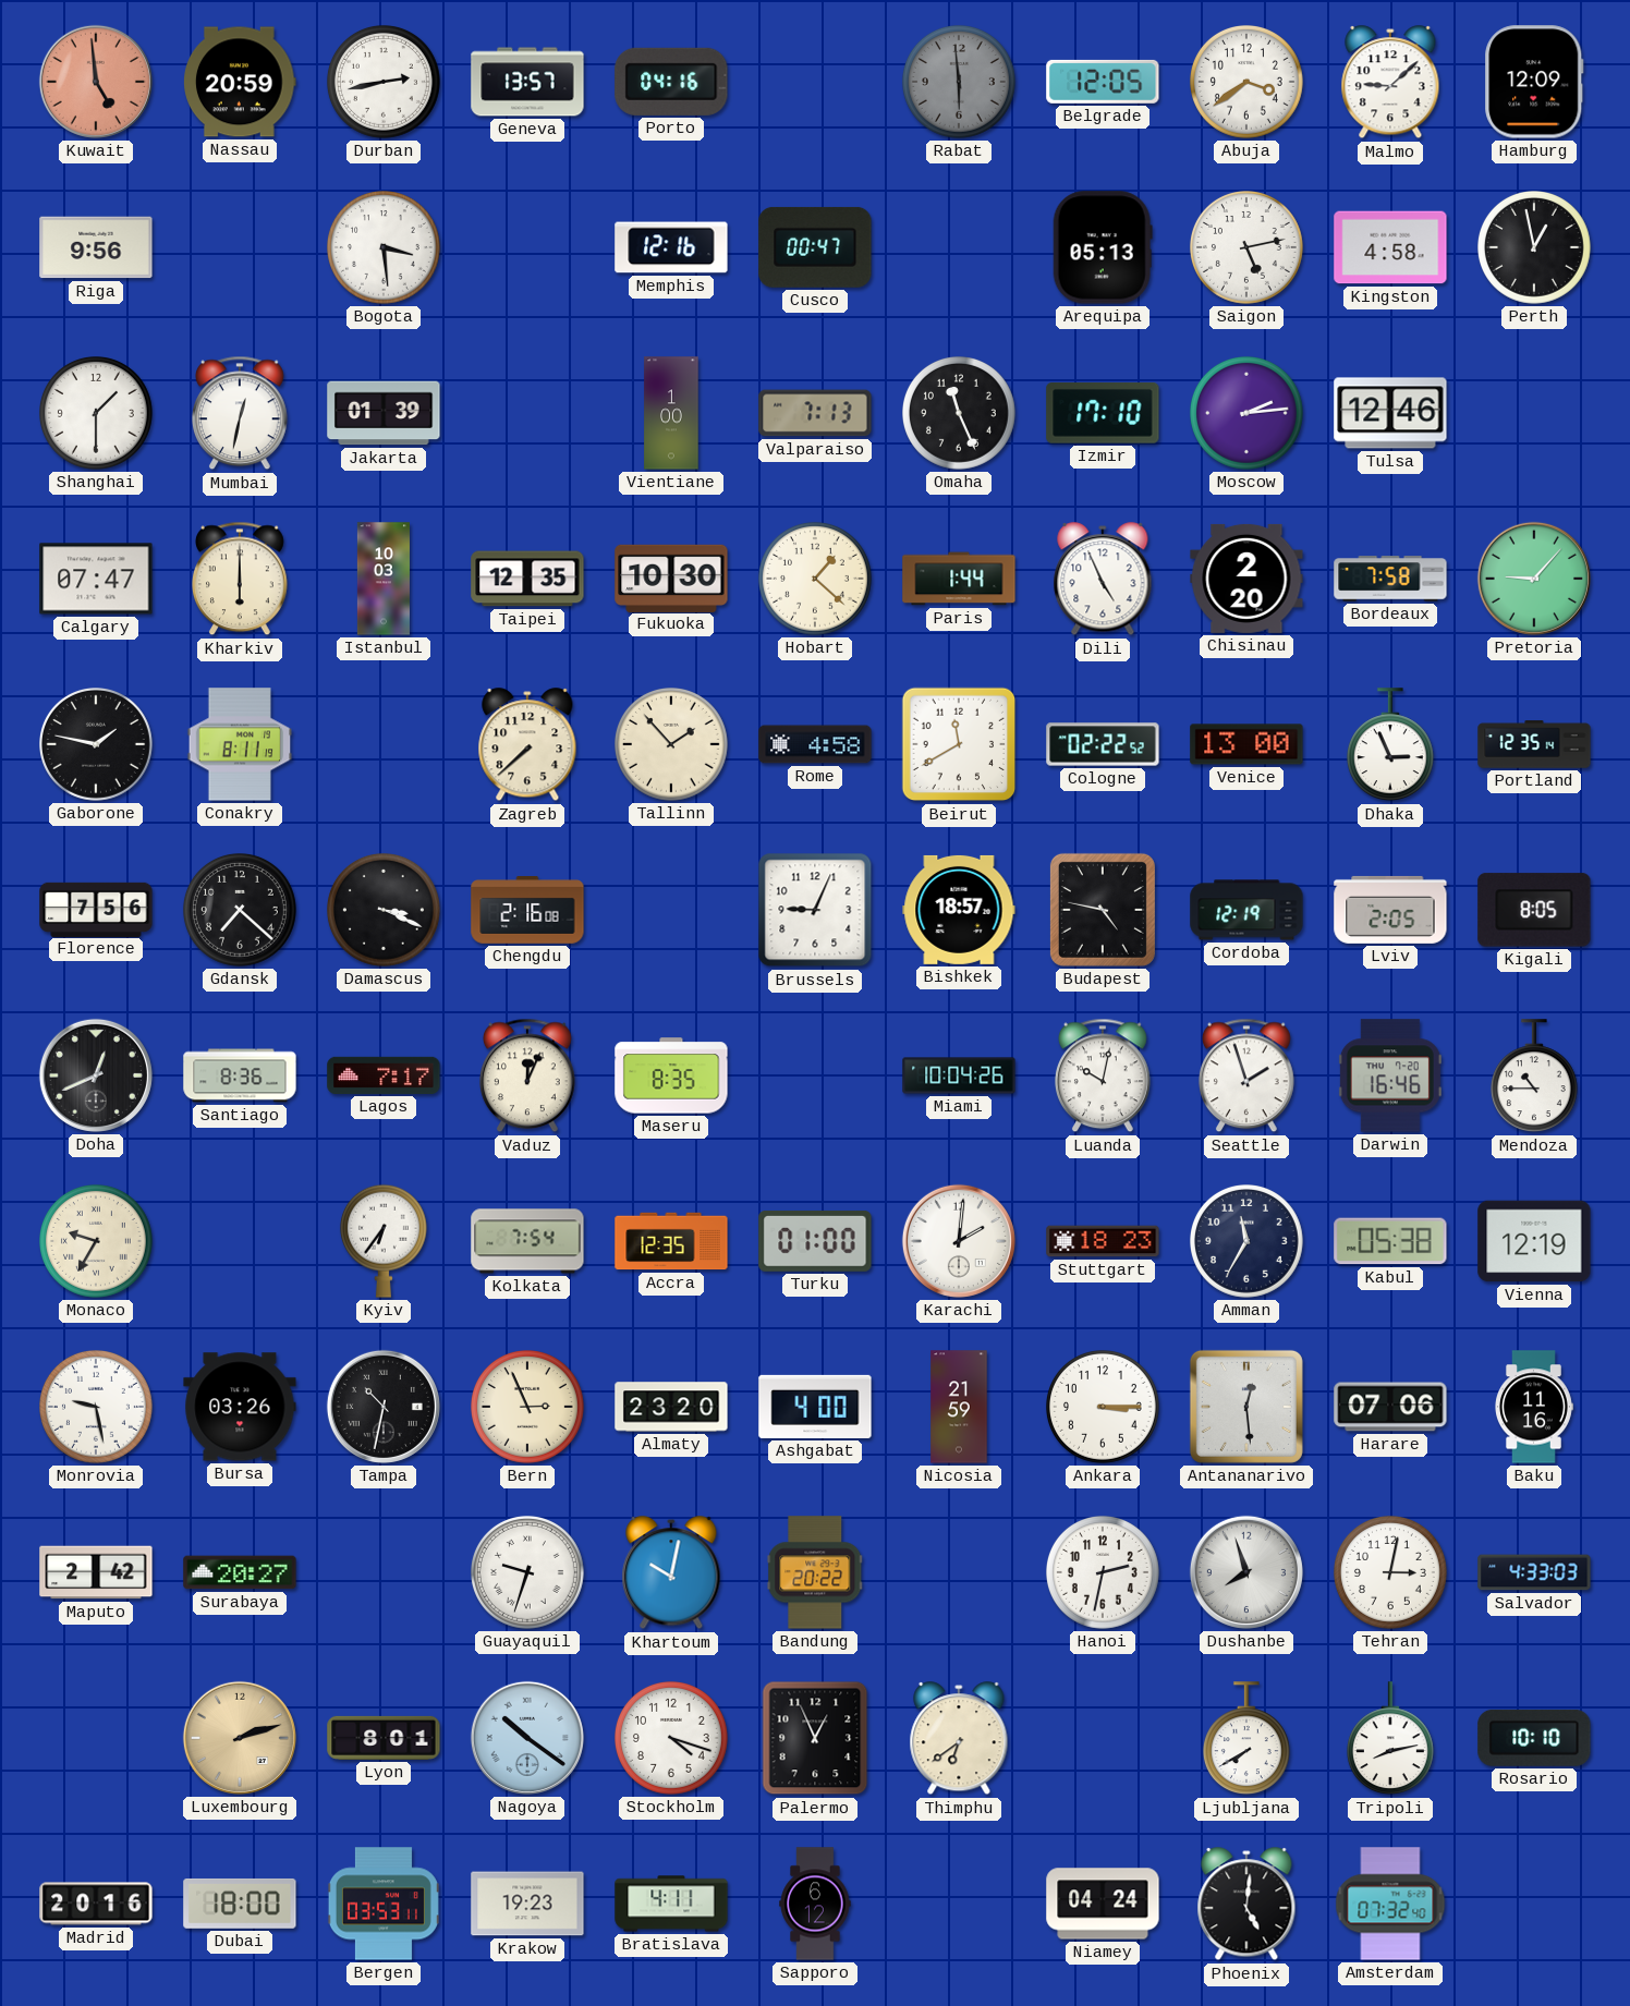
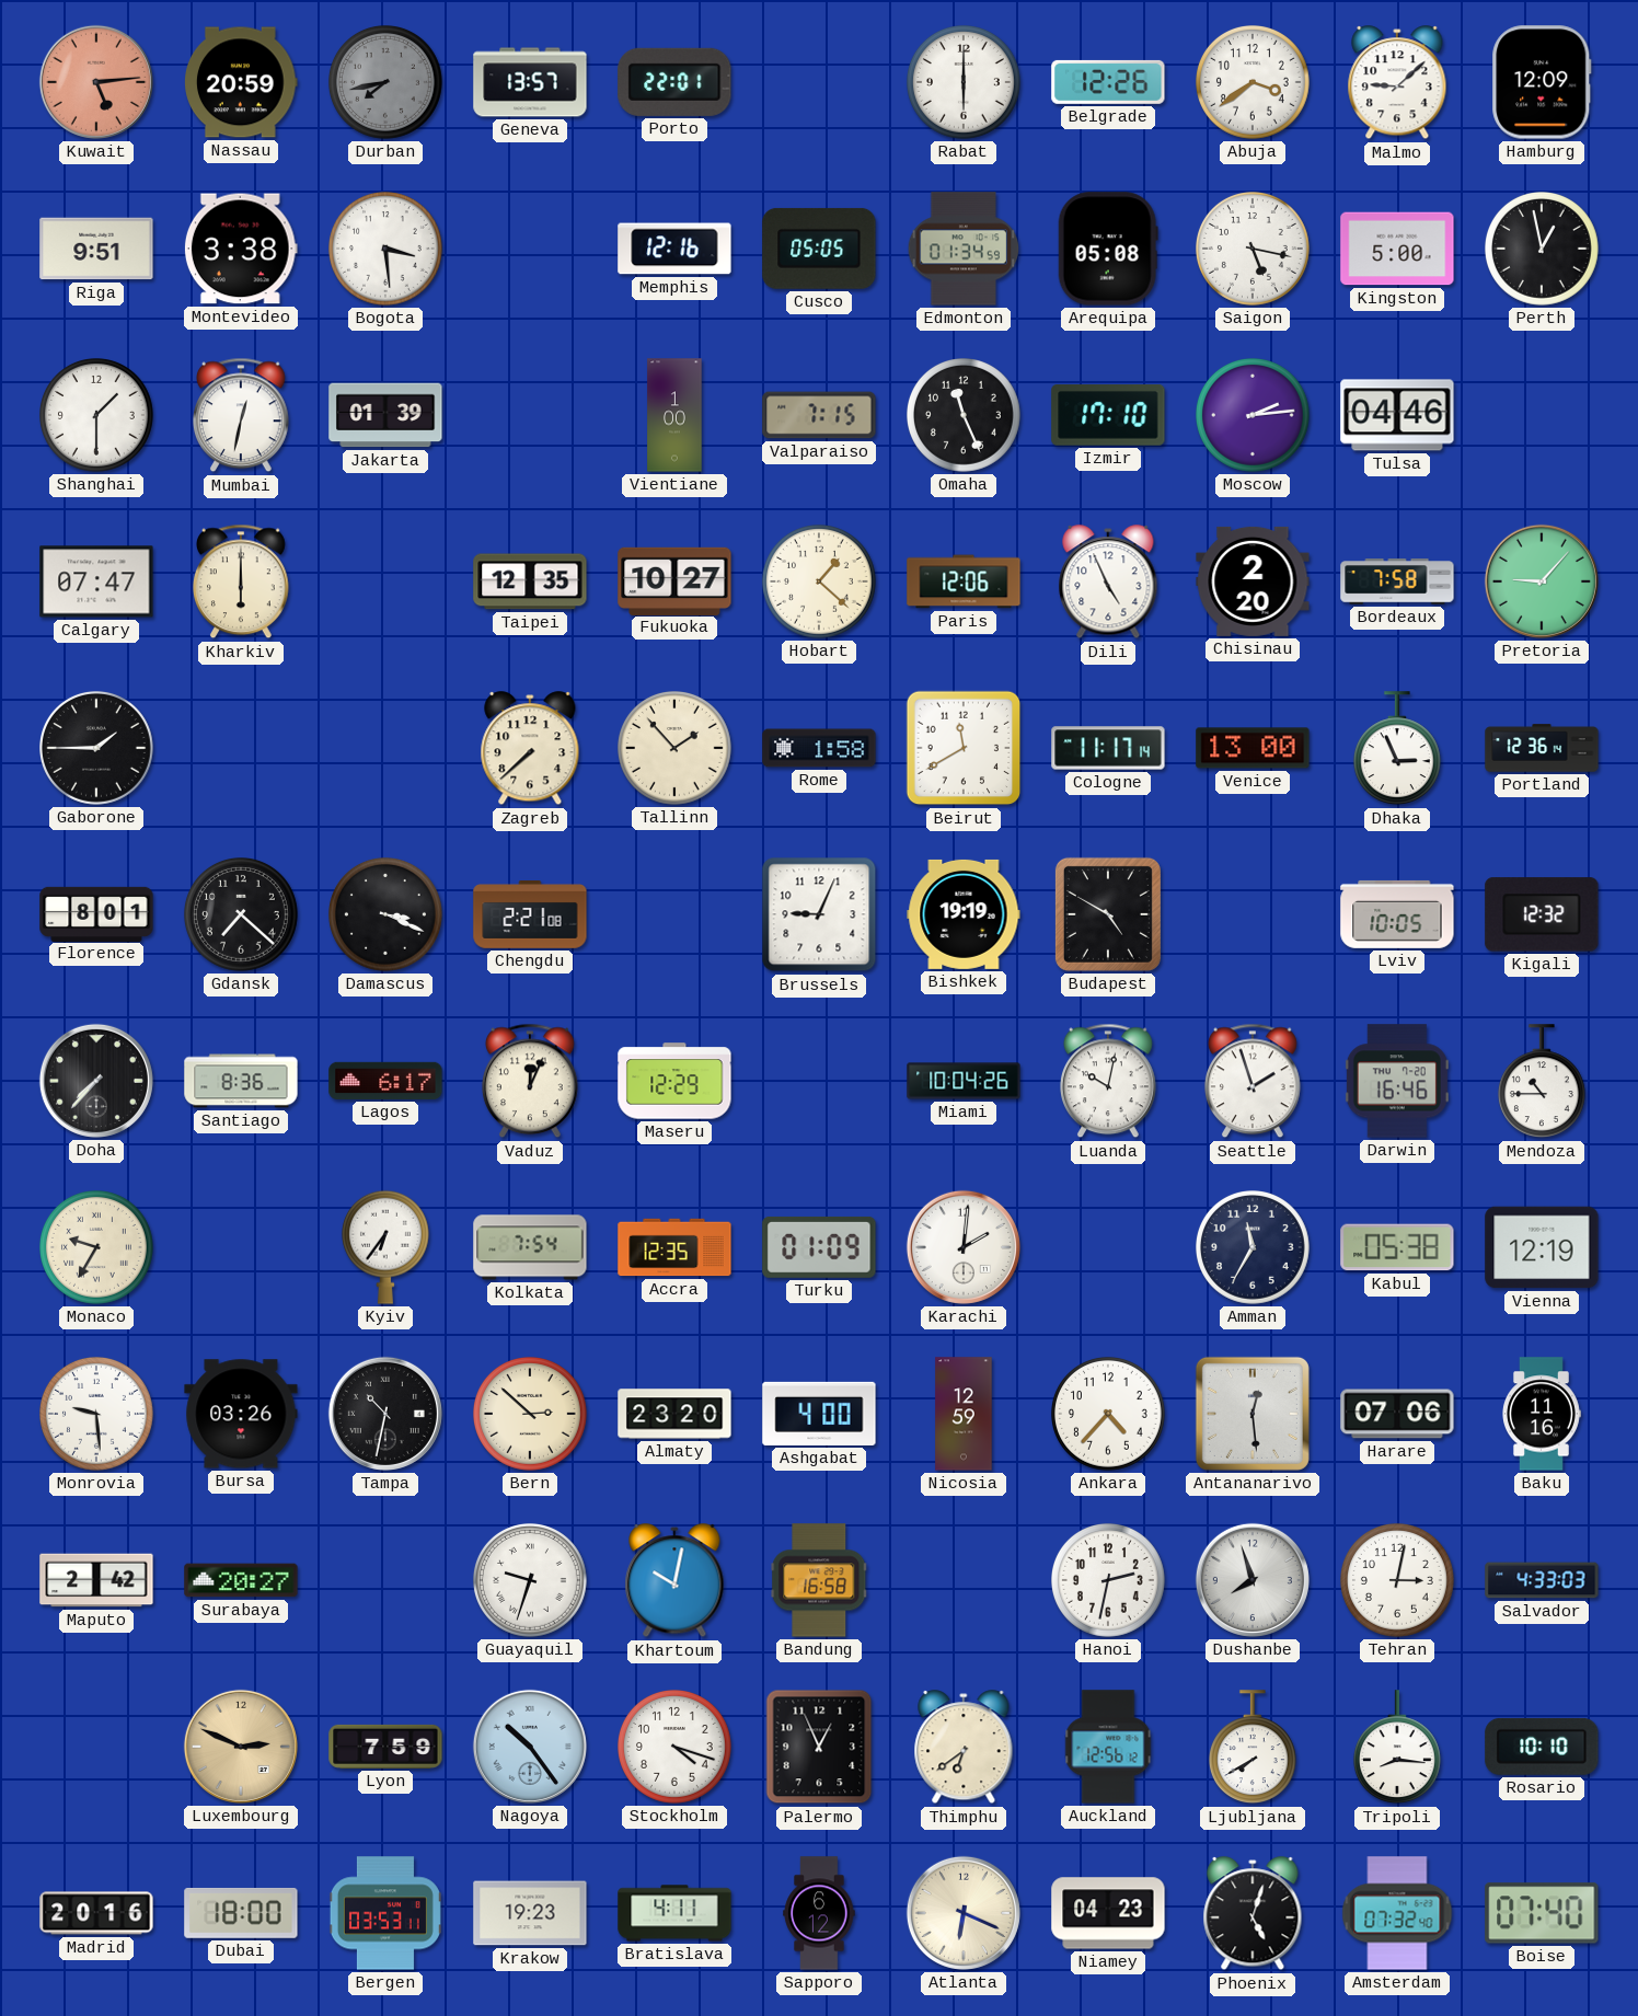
Kuwait: 4:59 -> 5:14 (96, 82)
Durban: 2:43 -> 7:43 (387, 83)
Durban dial: white -> grey (387, 83)
Porto: 04:16 -> 22:01 (674, 82)
Rabat: 5:59 -> 6:00 (965, 83)
Rabat dial: grey -> white (965, 83)
Belgrade: 12:05 -> 12:26 (1108, 82)
Riga: 9:56 -> 9:51 (96, 249)
Montevideo: none -> 3:38 (241, 249)
Cusco: 00:47 -> 05:05 (819, 249)
Edmonton: none -> 01:34 (964, 249)
Arequipa: 05:13 -> 05:08 (1108, 249)
Saigon: 5:13 -> 5:17 (1254, 250)
Kingston: 4:58 -> 5:00 (1397, 249)
Valparaiso: 7:13 -> 7:15 (819, 415)
Tulsa: 12:46 -> 04:46 (1397, 415)
Istanbul: 10:03 -> none (384, 579)
Fukuoka: 10:30 -> 10:27 (674, 580)
Paris: 1:44 -> 12:06 (964, 581)
Gaborone: 1:47 -> 1:45 (97, 749)
Conakry: 8:11 -> none (240, 744)
Rome: 4:58 -> 1:58 (819, 748)
Cologne: 02:22 -> 11:17 (1108, 748)
Portland: 12:35 -> 12:36 (1542, 748)
Florence: 7:56 -> 8:01 (96, 913)
Chengdu: 2:16 -> 2:21 (530, 915)
Bishkek: 18:57 -> 19:19 (964, 914)
Budapest: 4:47 -> 4:50 (1108, 914)
Cordoba: 12:19 -> none (1246, 910)
Lviv: 2:05 -> 10:05 (1397, 914)
Kigali: 8:05 -> 12:32 (1542, 914)
Doha: 12:41 -> 7:37 (96, 1081)
Lagos: 7:17 -> 6:17 (385, 1081)
Maseru: 8:35 -> 12:29 (674, 1081)
Turku: 01:00 -> 01:09 (819, 1247)
Stuttgart: 18:23 -> none (1103, 1241)
Monrovia: 9:28 -> 9:29 (97, 1415)
Bern: 2:56 -> 2:52 (531, 1415)
Nicosia: 21:59 -> 12:59 (964, 1414)
Ankara: 3:15 -> 4:37 (1109, 1415)
Bandung: 20:22 -> 16:58 (819, 1580)
Luxembourg: 2:12 -> 2:49 (241, 1747)
Lyon: 8:01 -> 7:59 (385, 1747)
Nagoya: 10:21 -> 10:24 (530, 1747)
Auckland: none -> 12:56 (1108, 1747)
Tripoli: 8:13 -> 8:16 (1397, 1748)
Atlanta: none -> 6:19 (964, 1913)
Niamey: 04:24 -> 04:23 (1108, 1913)
Phoenix: 5:01 -> 5:03 (1253, 1914)
Boise: none -> 07:40 (1542, 1913)
